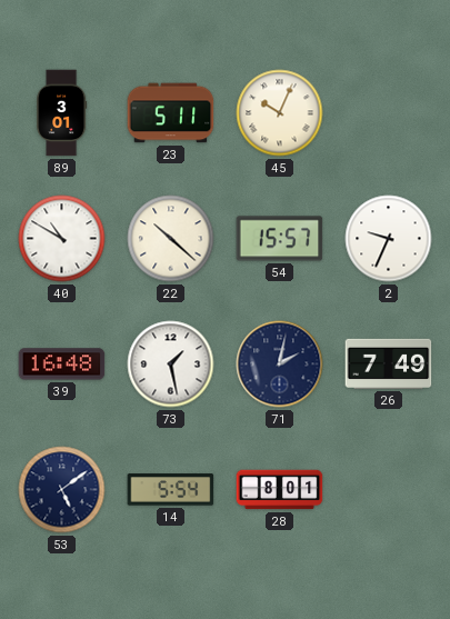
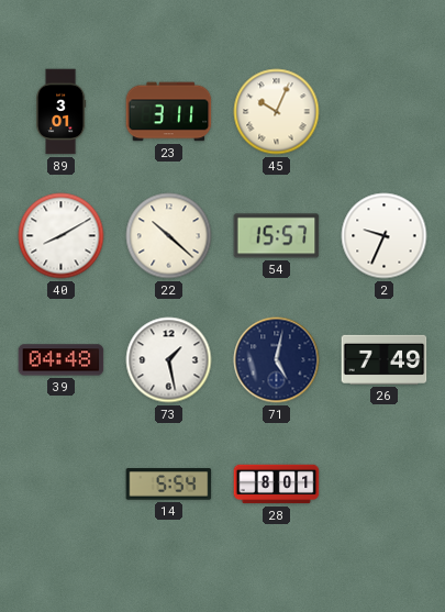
23: 5:11 -> 3:11 (169, 112)
40: 10:50 -> 8:10 (62, 236)
39: 16:48 -> 04:48 (62, 360)
71: 2:02 -> 5:02 (277, 360)
53: 5:09 -> none (62, 490)
